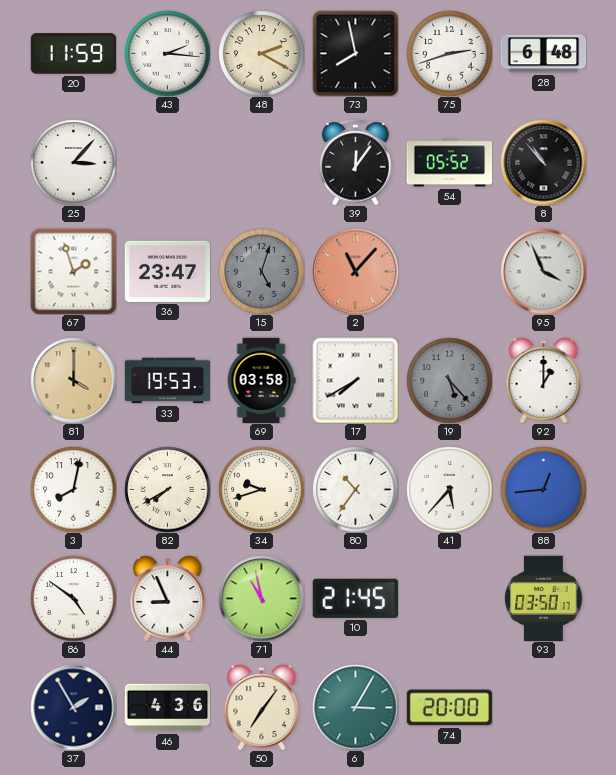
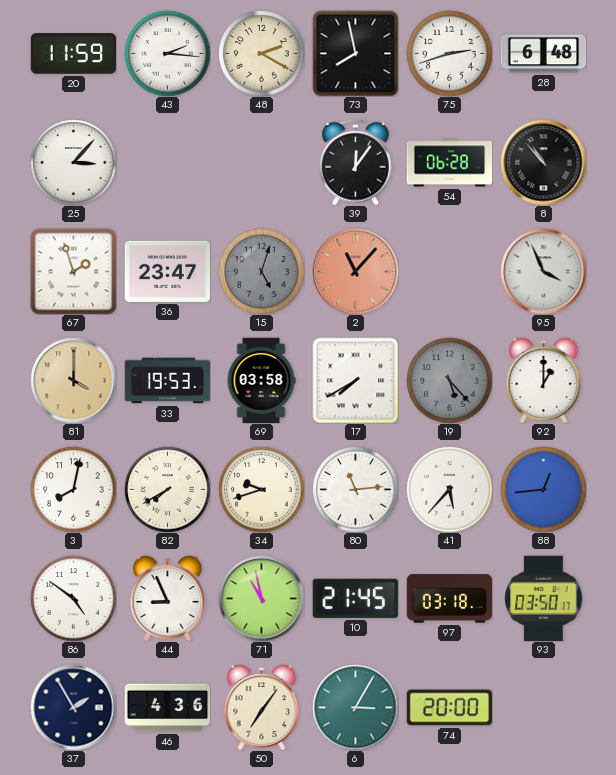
54: 05:52 -> 06:28 (449, 163)
80: 10:36 -> 11:14 (355, 489)
97: none -> 03:18 (449, 599)
